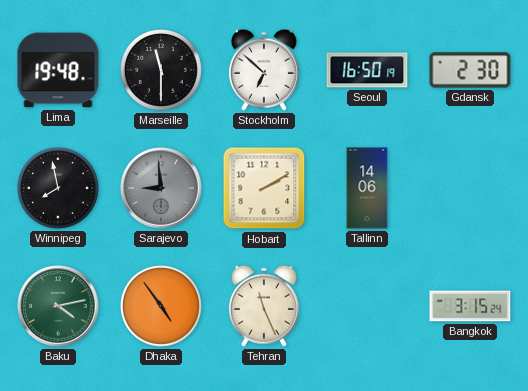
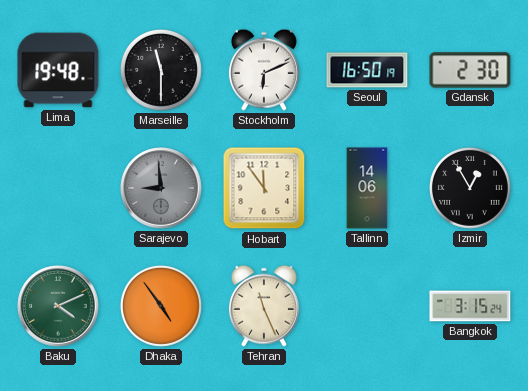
Stockholm: 6:52 -> 6:11 (264, 70)
Winnipeg: 7:58 -> none (58, 188)
Hobart: 2:10 -> 11:54 (264, 188)
Izmir: none -> 12:55 (470, 188)
Baku: 4:13 -> 4:11 (58, 306)
